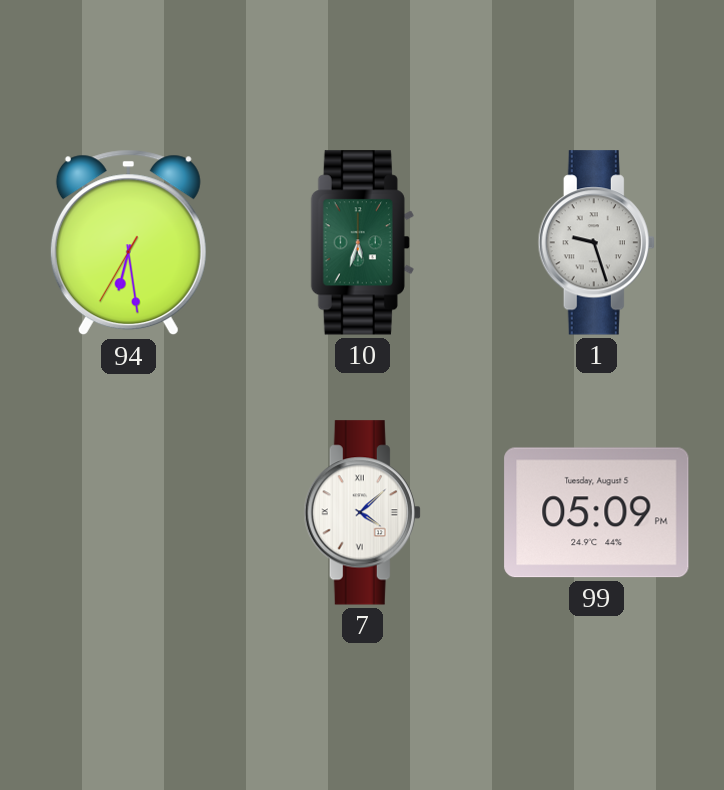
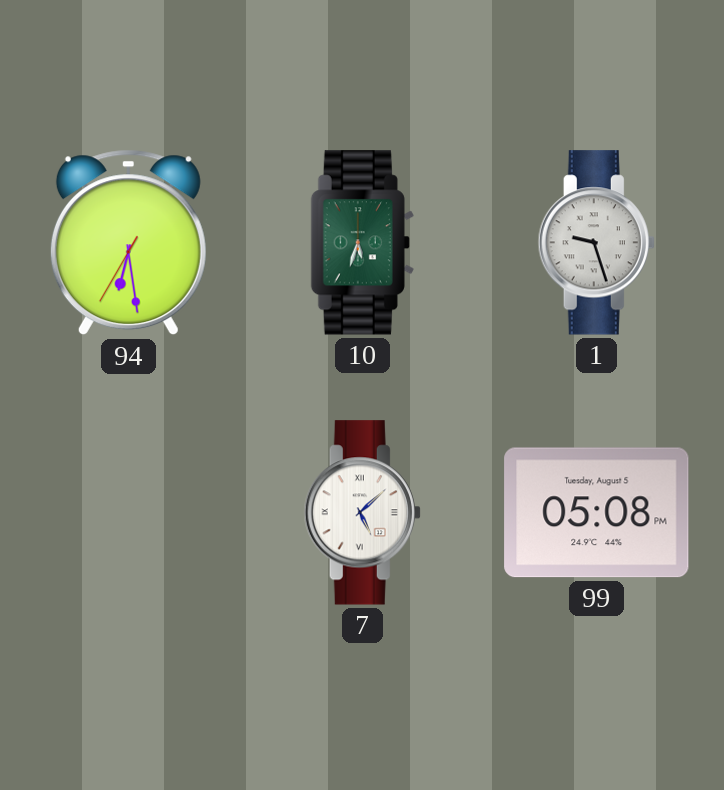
7: 4:08 -> 5:08 (362, 513)
99: 05:09 -> 05:08 (597, 513)
